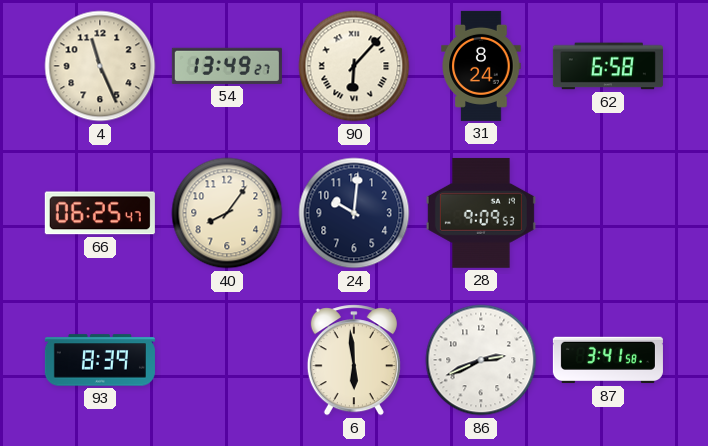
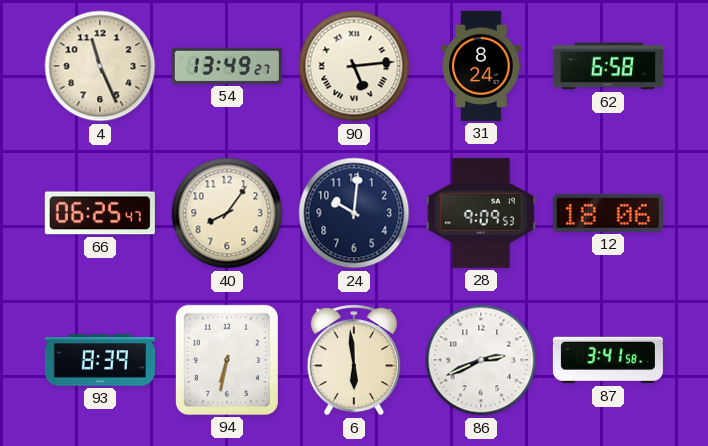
90: 6:07 -> 5:14 (354, 66)
12: none -> 18:06 (608, 213)
94: none -> 6:32 (227, 360)
